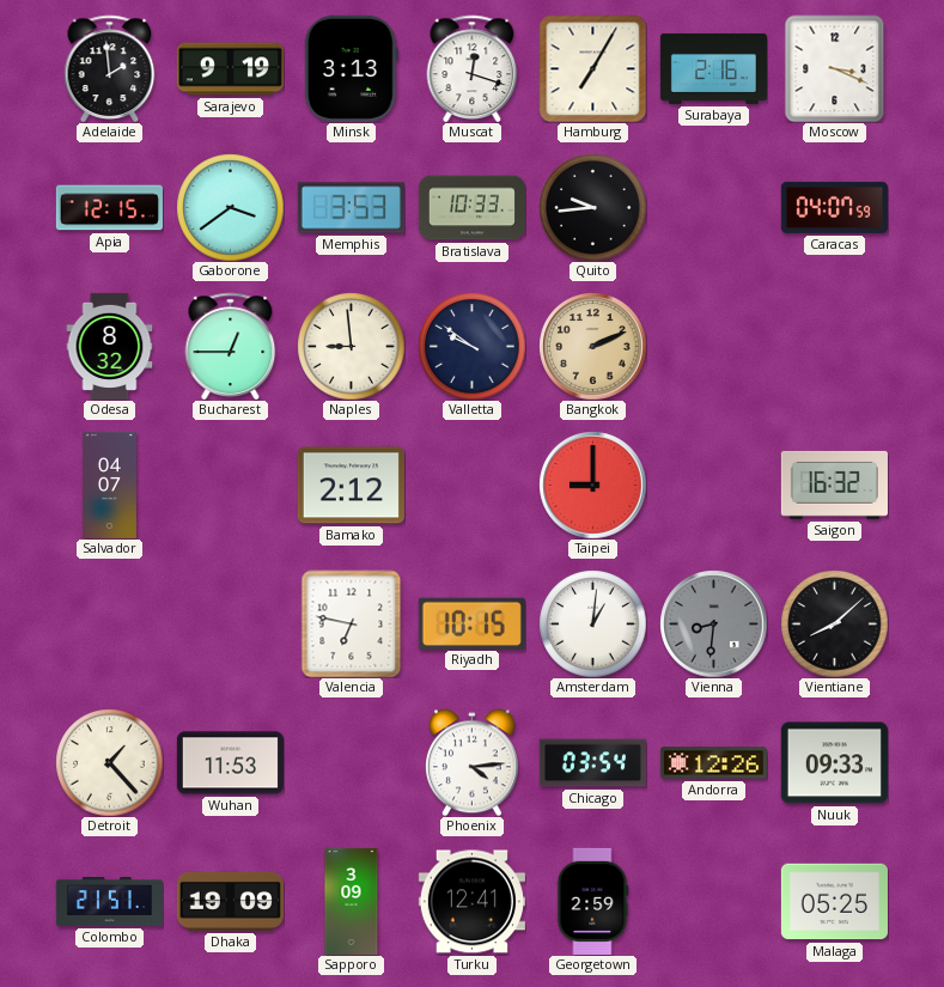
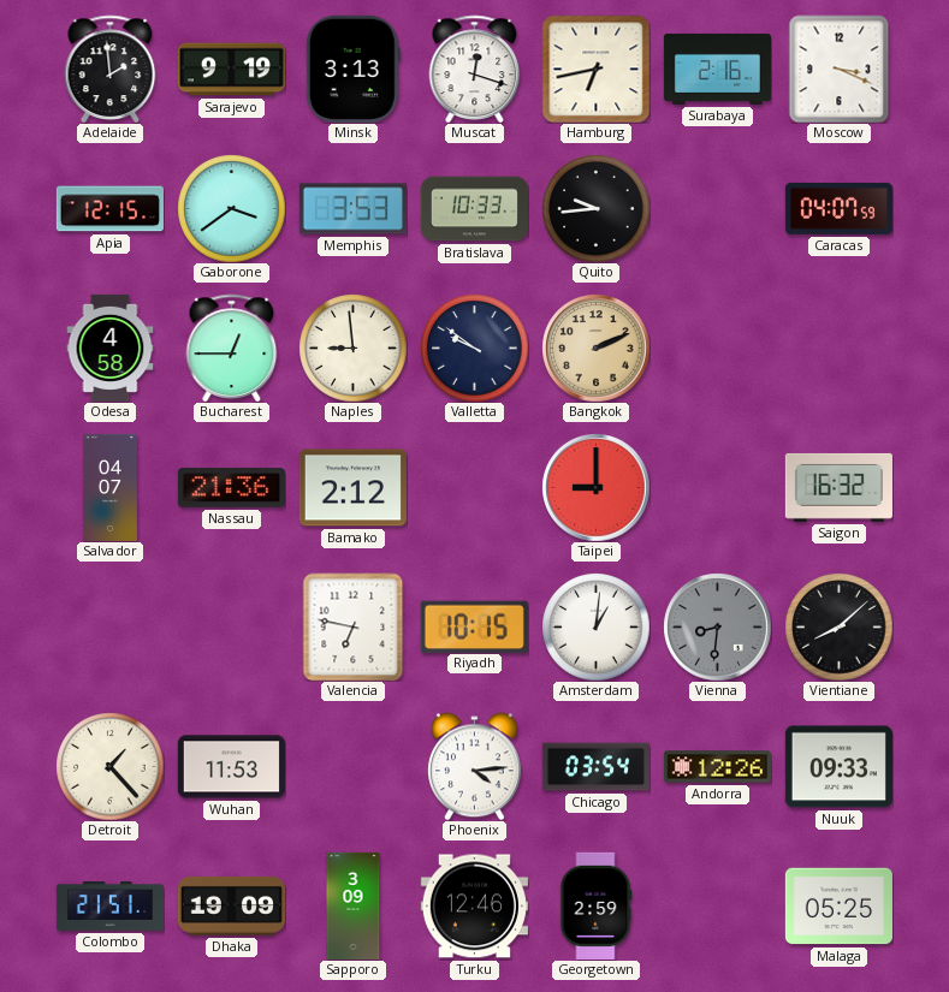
Hamburg: 7:05 -> 6:43 (595, 69)
Odesa: 8:32 -> 4:58 (111, 348)
Nassau: none -> 21:36 (231, 488)
Turku: 12:41 -> 12:46 (474, 907)
